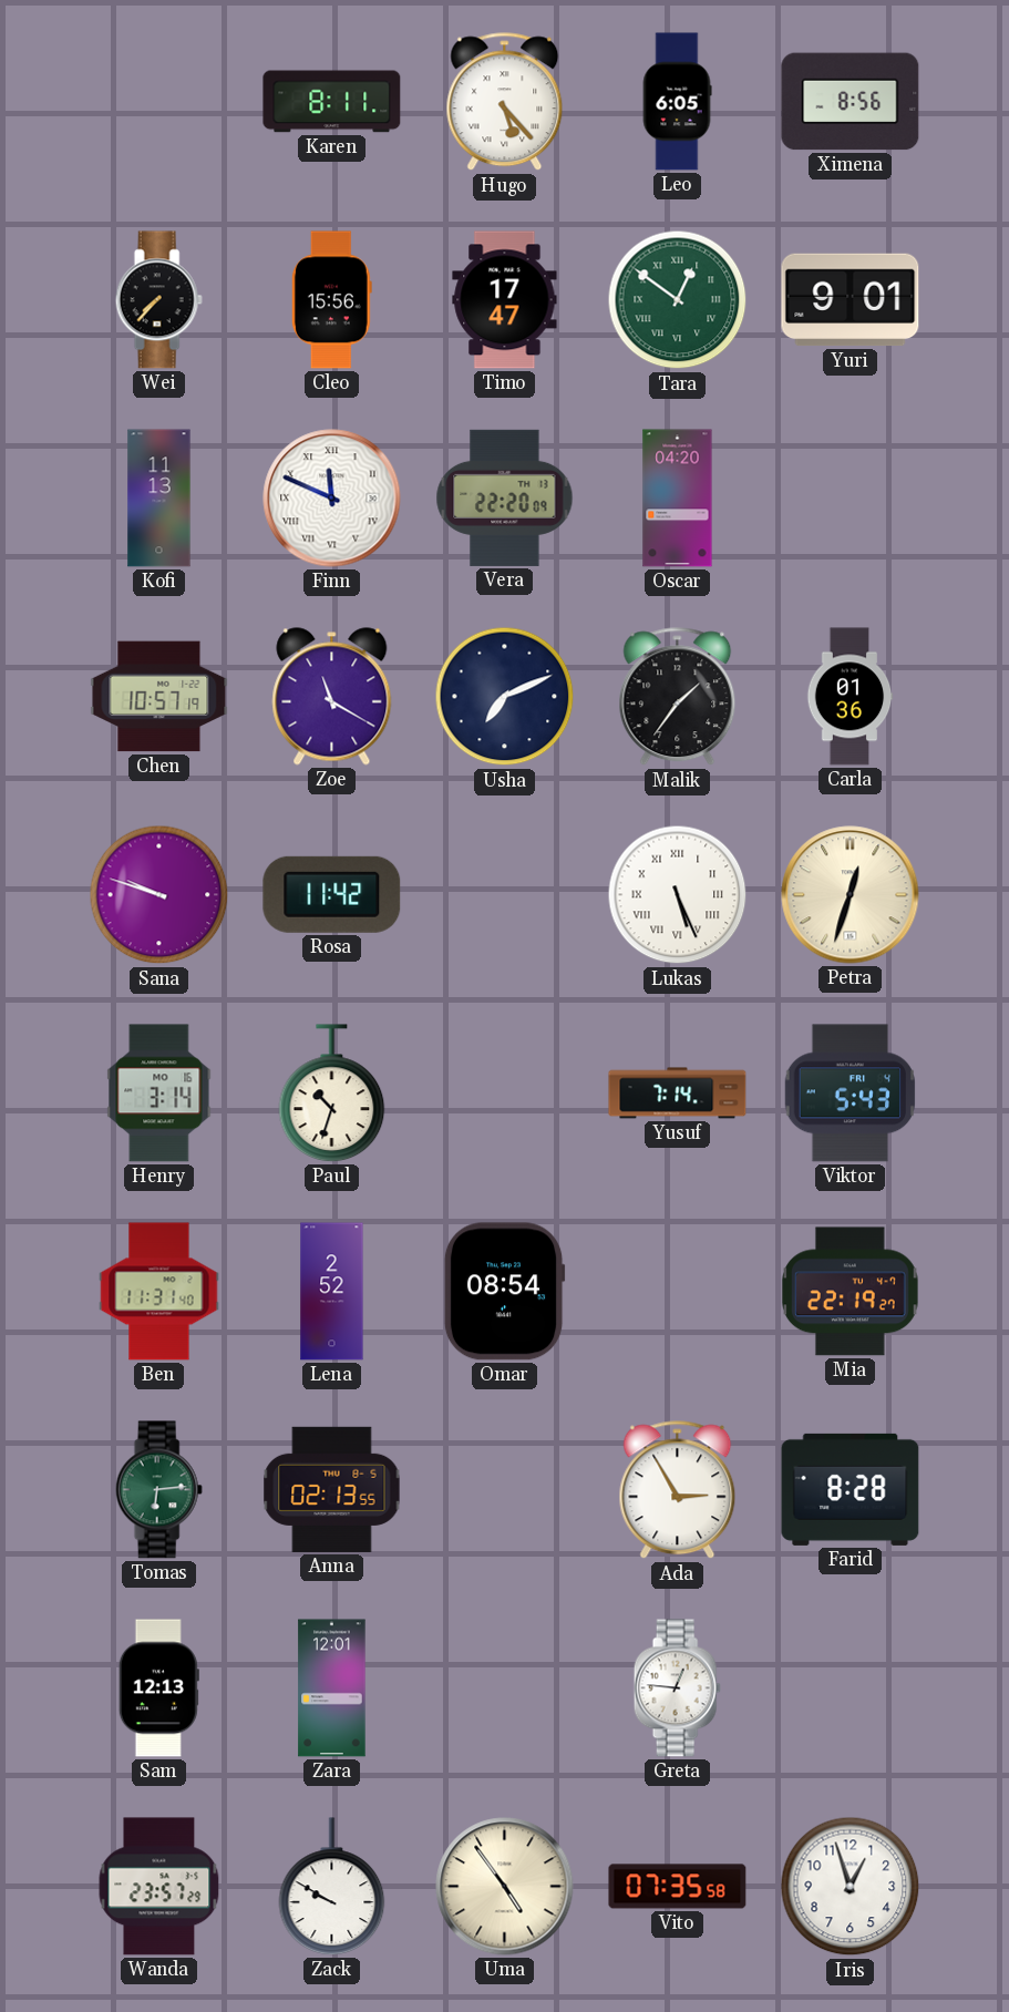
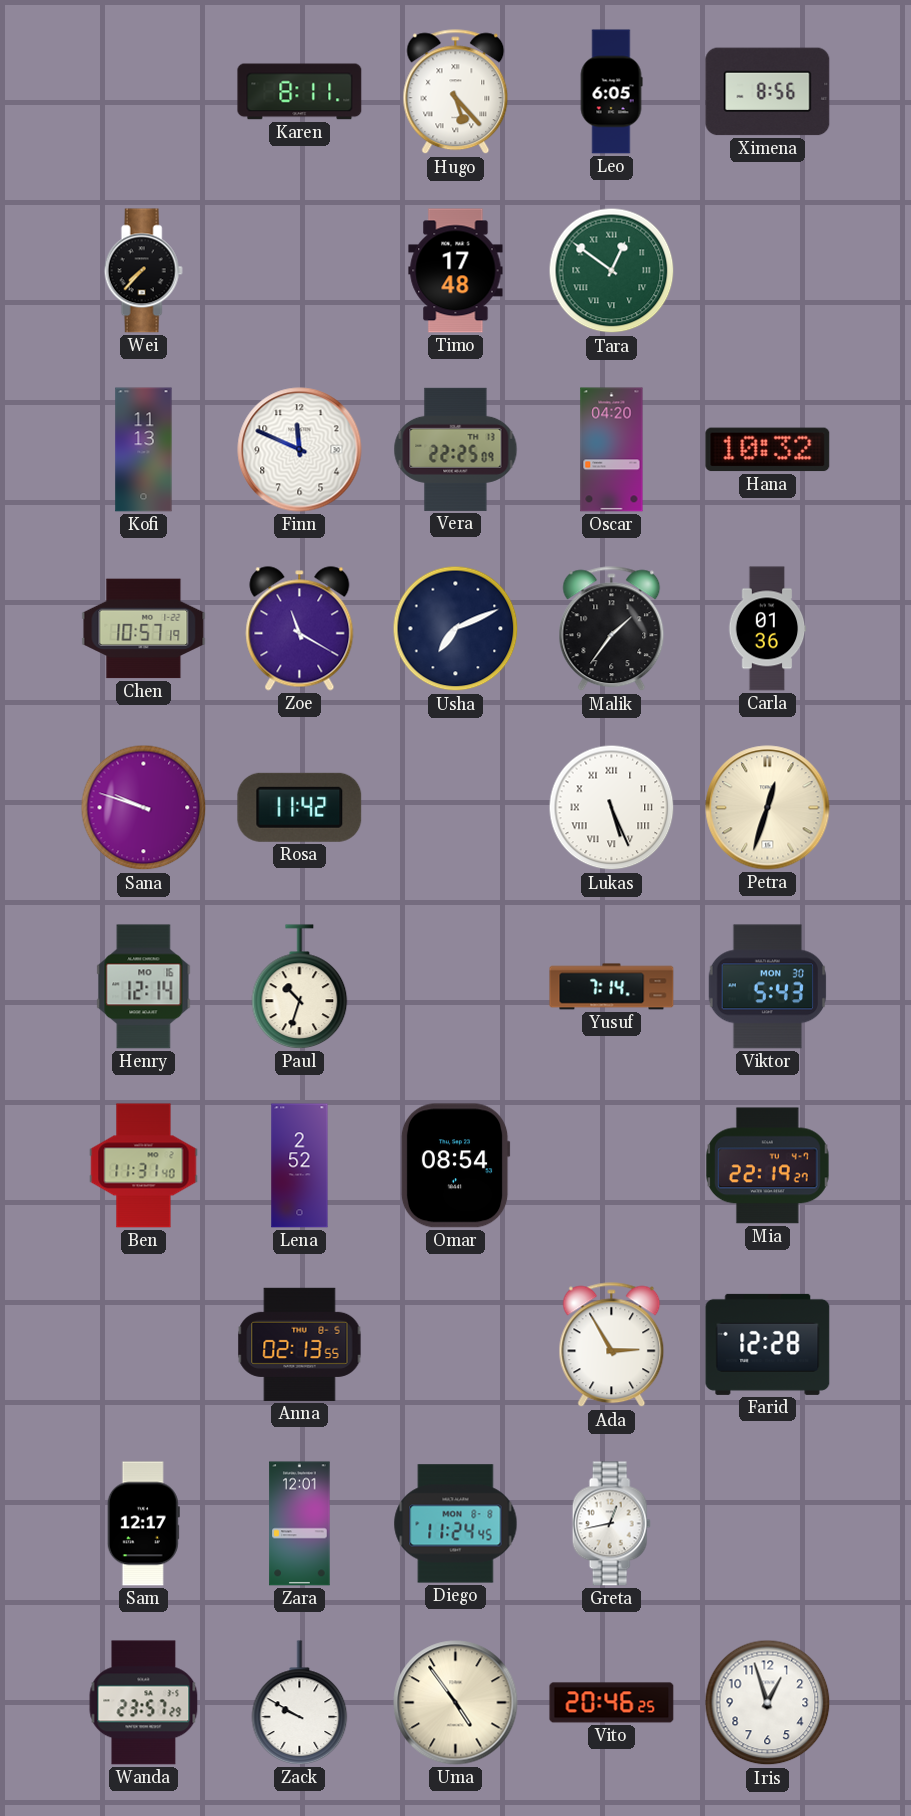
Cleo: 15:56 -> none (331, 300)
Timo: 17:47 -> 17:48 (456, 271)
Yuri: 9:01 -> none (851, 300)
Finn numerals: Roman -> Arabic (300, 450)
Vera: 22:20 -> 22:25 (456, 449)
Hana: none -> 10:32 (768, 450)
Henry: 3:14 -> 12:14 (144, 987)
Viktor date: FRI 4 -> MON 30 (768, 987)
Tomas: 6:14 -> none (158, 1490)
Farid: 8:28 -> 12:28 (768, 1344)
Sam: 12:13 -> 12:17 (143, 1524)
Diego: none -> 11:24 (456, 1524)
Greta: 12:46 -> 12:43 (611, 1524)
Vito: 07:35 -> 20:46 (612, 1703)
